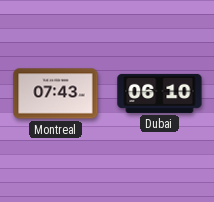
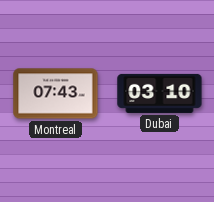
Dubai: 06:10 -> 03:10 (160, 93)
